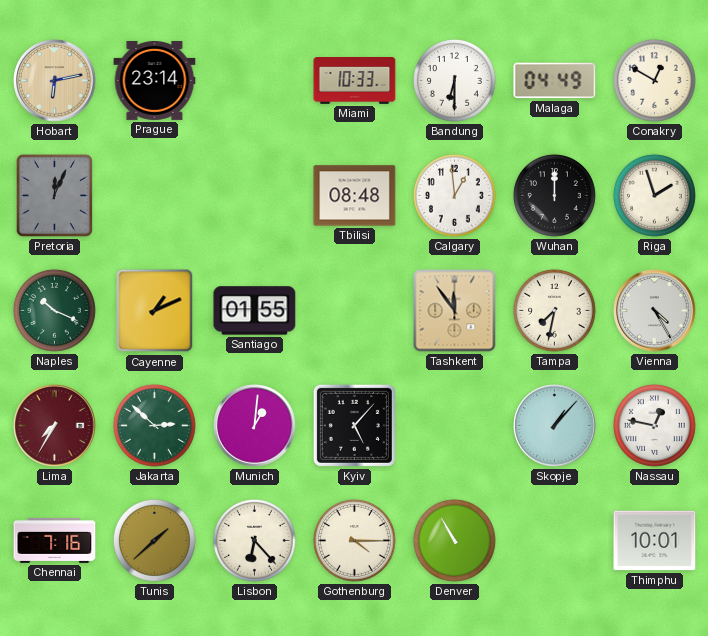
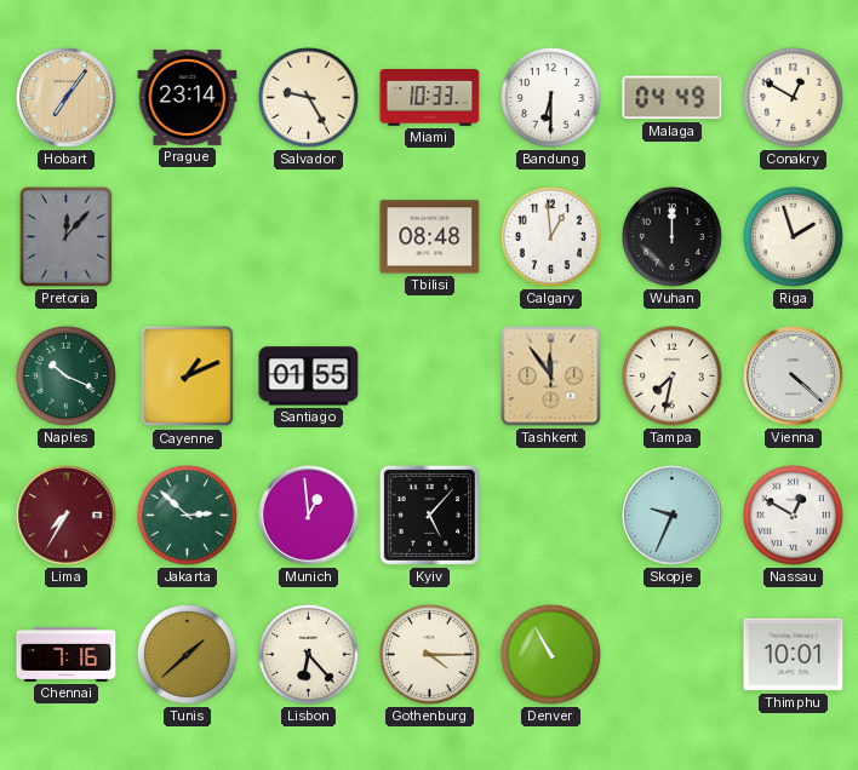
Hobart: 6:13 -> 7:06 (67, 98)
Salvador: none -> 9:25 (308, 97)
Pretoria: 12:04 -> 12:07 (65, 236)
Vienna: 4:25 -> 4:22 (794, 377)
Munich: 1:01 -> 12:59 (309, 516)
Skopje: 1:07 -> 9:34 (673, 516)
Nassau: 12:47 -> 12:50 (793, 515)
